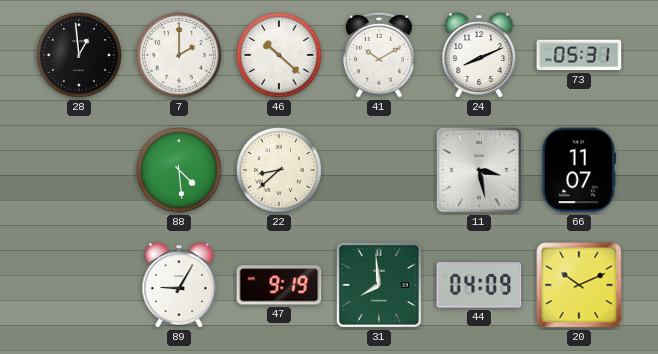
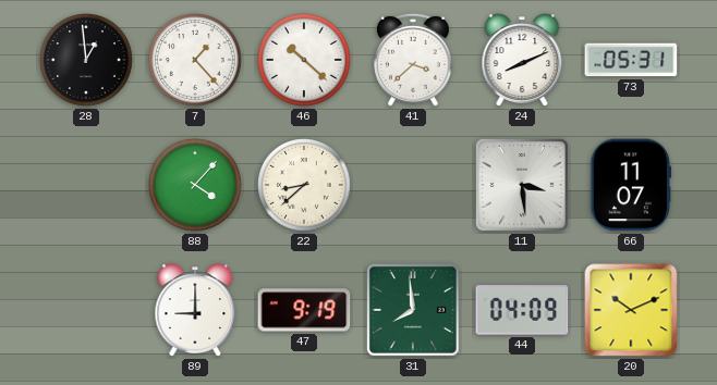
7: 2:00 -> 1:23 (196, 61)
41: 10:10 -> 3:38 (414, 60)
88: 4:29 -> 4:07 (196, 186)
11: 3:28 -> 3:29 (522, 185)
89: 9:05 -> 9:00 (195, 310)
